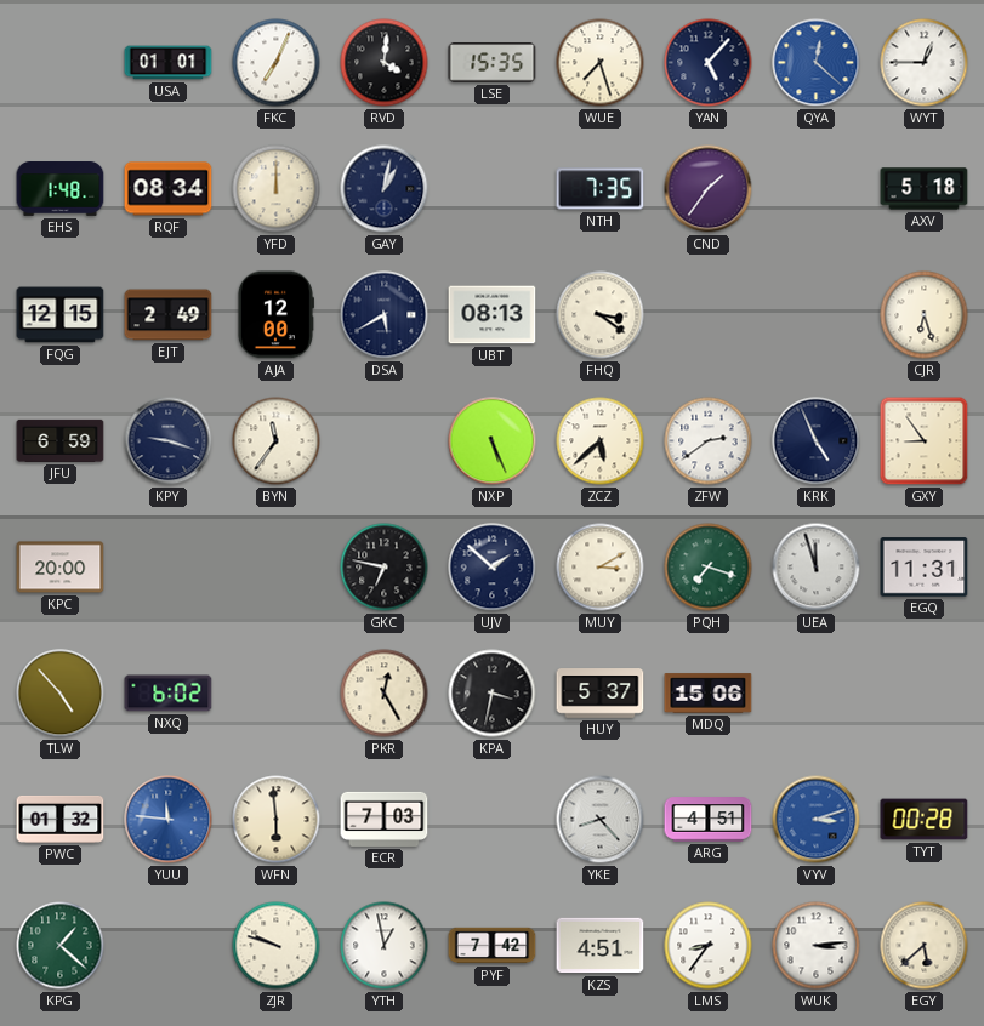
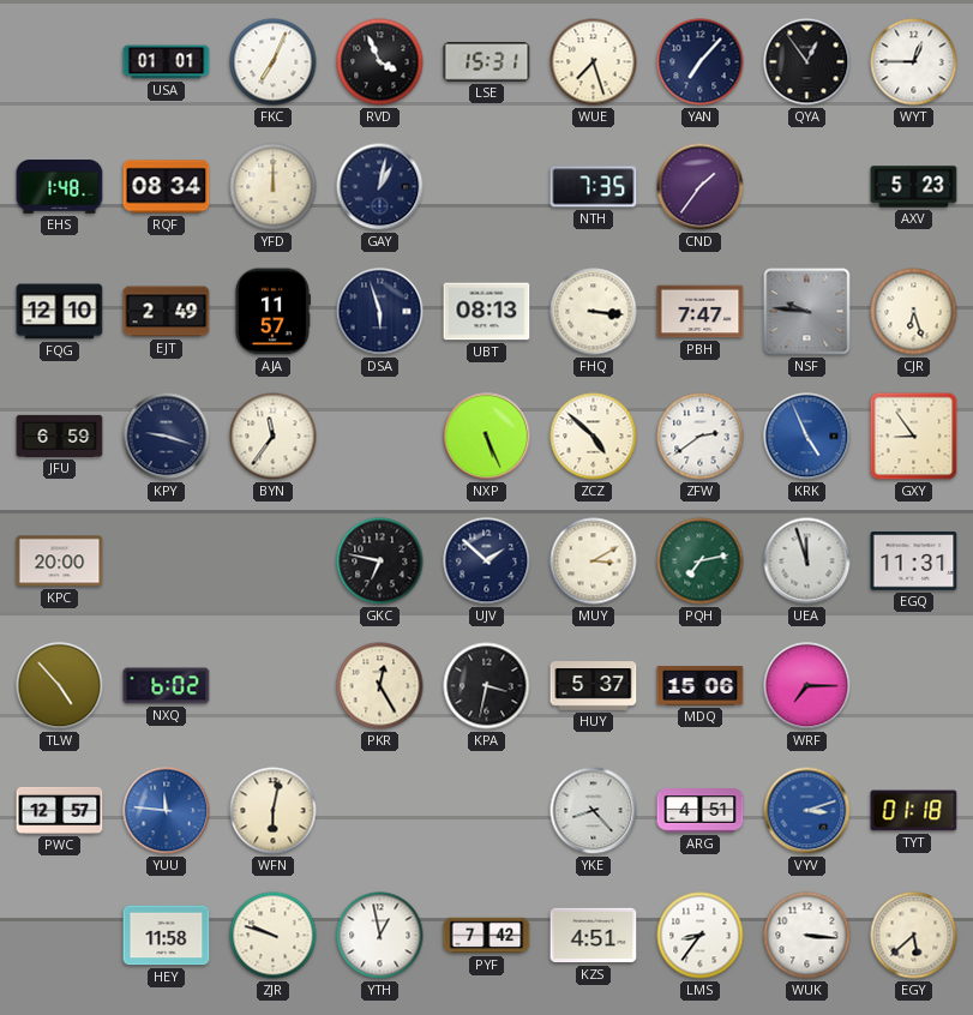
RVD: 4:01 -> 3:56 (380, 62)
LSE: 15:35 -> 15:31 (487, 62)
YAN: 5:07 -> 7:07 (701, 62)
QYA: 12:22 -> 12:54 (807, 62)
QYA dial: blue -> black (807, 62)
AXV: 5:18 -> 5:23 (914, 187)
FQG: 12:15 -> 12:10 (60, 312)
AJA: 12:00 -> 11:57 (272, 312)
DSA: 5:40 -> 5:57 (380, 312)
FHQ: 3:21 -> 3:16 (594, 312)
PBH: none -> 7:47 (701, 312)
NSF: none -> 9:46 (807, 312)
ZCZ: 5:38 -> 4:52 (594, 437)
KRK dial: navy -> blue (807, 437)
PQH: 7:18 -> 7:13 (701, 561)
WRF: none -> 7:15 (807, 686)
PWC: 01:32 -> 12:57 (60, 810)
WFN: 5:59 -> 6:02 (274, 811)
ECR: 7:03 -> none (385, 819)
TYT: 00:28 -> 01:18 (914, 811)
KPG: 1:22 -> none (61, 946)
HEY: none -> 11:58 (167, 936)
WUK: 3:14 -> 3:16 (807, 936)
